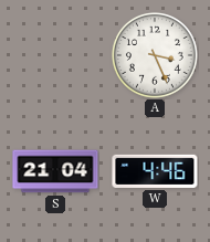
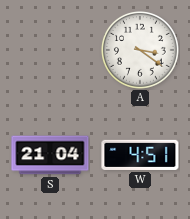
A: 3:26 -> 3:21 (140, 50)
W: 4:46 -> 4:51 (140, 155)
